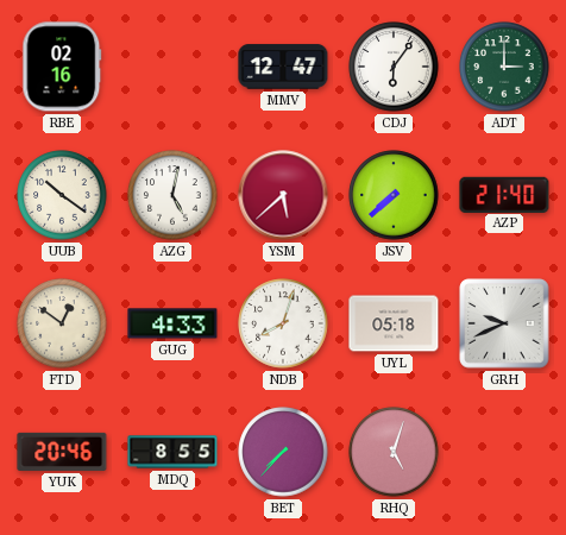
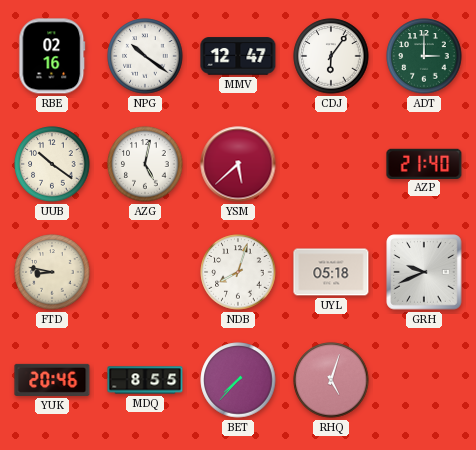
NPG: none -> 10:21 (145, 56)
JSV: 7:38 -> none (394, 195)
FTD: 12:51 -> 8:47 (52, 272)
GUG: 4:33 -> none (172, 323)
